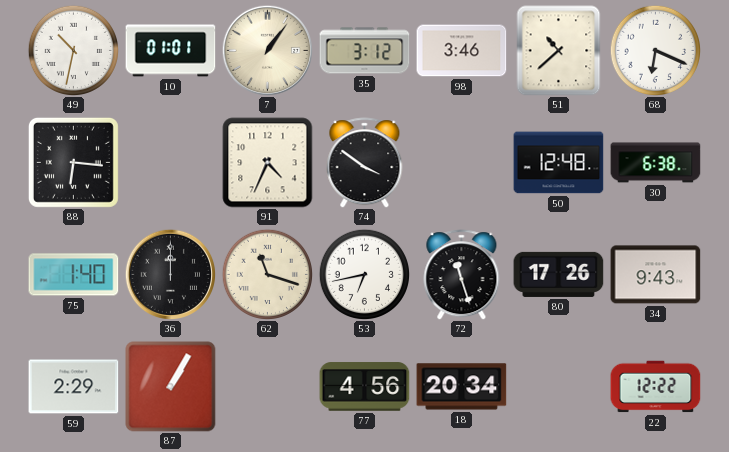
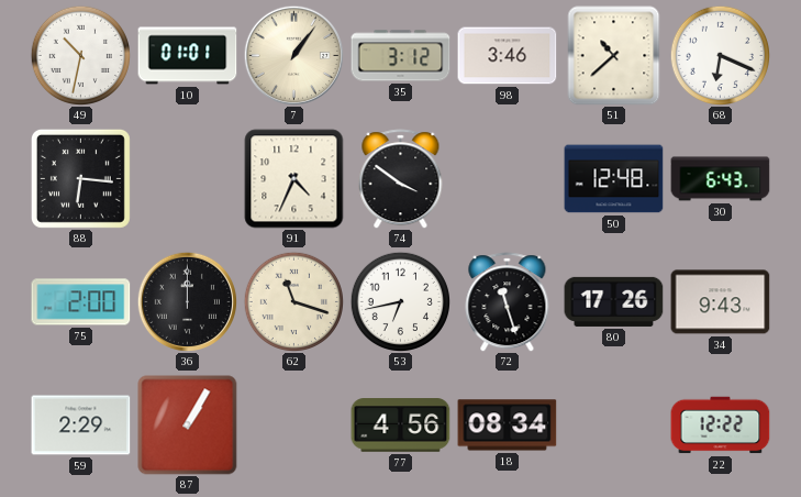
30: 6:38 -> 6:43 (721, 179)
75: 1:40 -> 2:00 (81, 302)
18: 20:34 -> 08:34 (508, 426)
